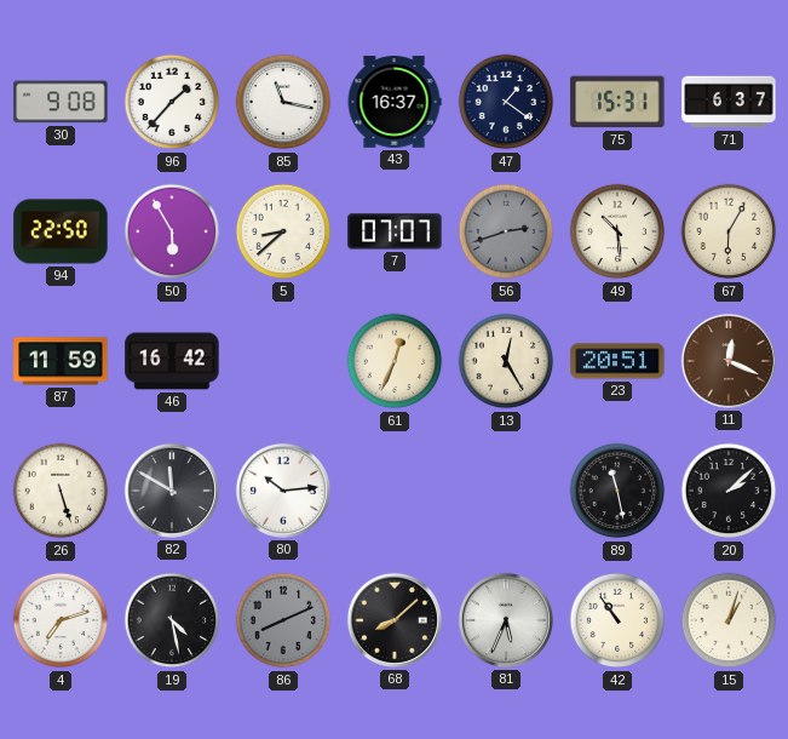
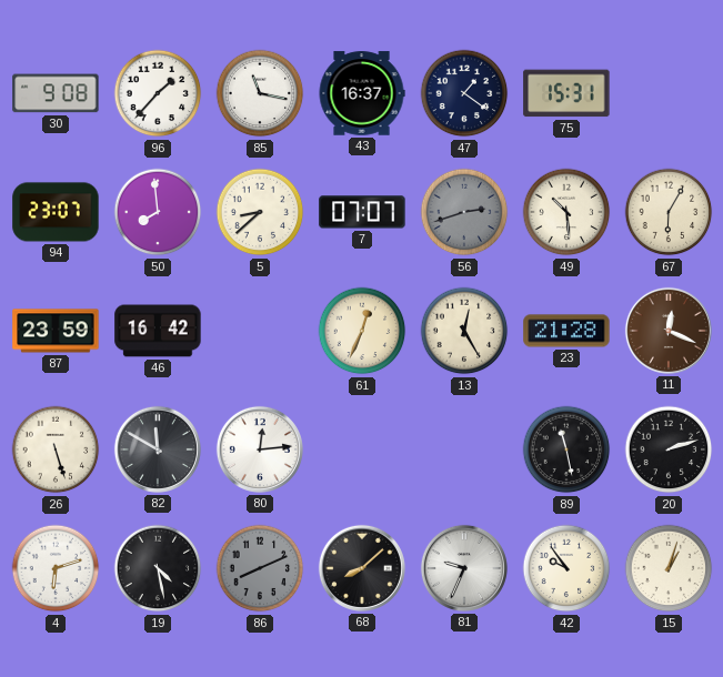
71: 6:37 -> none (729, 102)
94: 22:50 -> 23:07 (56, 212)
50: 5:55 -> 7:59 (158, 212)
87: 11:59 -> 23:59 (56, 331)
23: 20:51 -> 21:28 (566, 331)
80: 10:14 -> 12:14 (260, 449)
20: 2:08 -> 2:12 (669, 449)
4: 7:12 -> 6:12 (56, 568)
81: 5:34 -> 9:34 (464, 568)
42: 10:54 -> 9:54 (566, 568)
